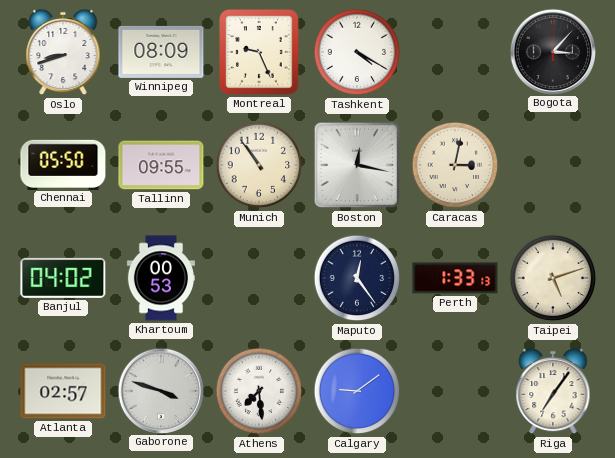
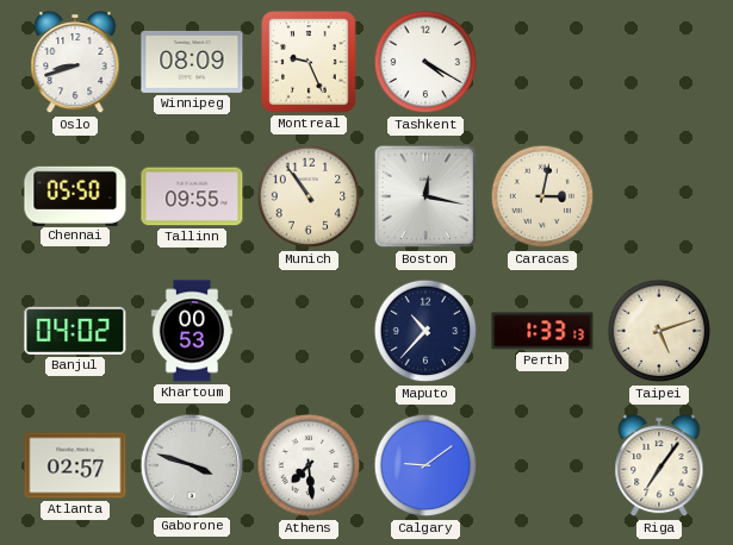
Bogota: 3:07 -> none (552, 51)
Maputo: 12:24 -> 10:37 (425, 331)
